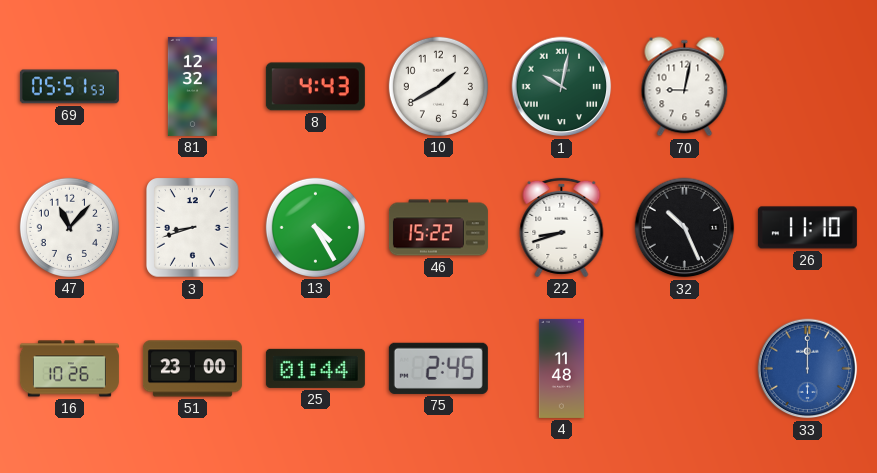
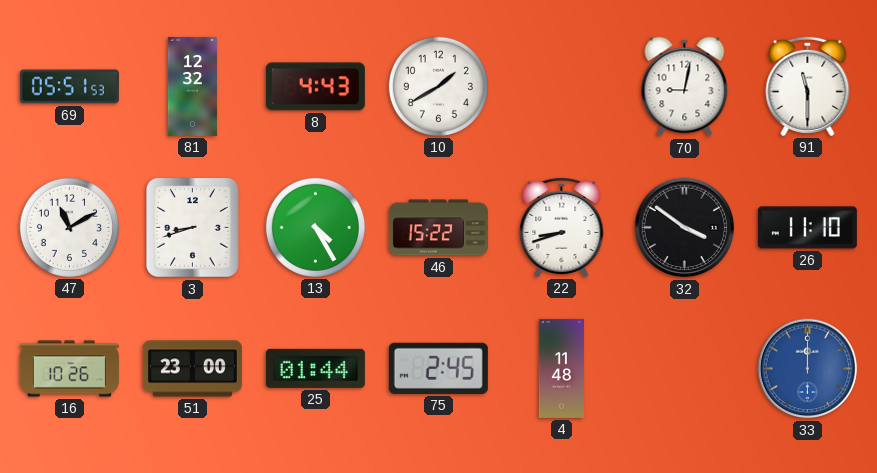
1: 10:02 -> none (562, 87)
91: none -> 11:30 (808, 86)
47: 11:07 -> 11:10 (69, 227)
32: 10:26 -> 3:51 (685, 228)
